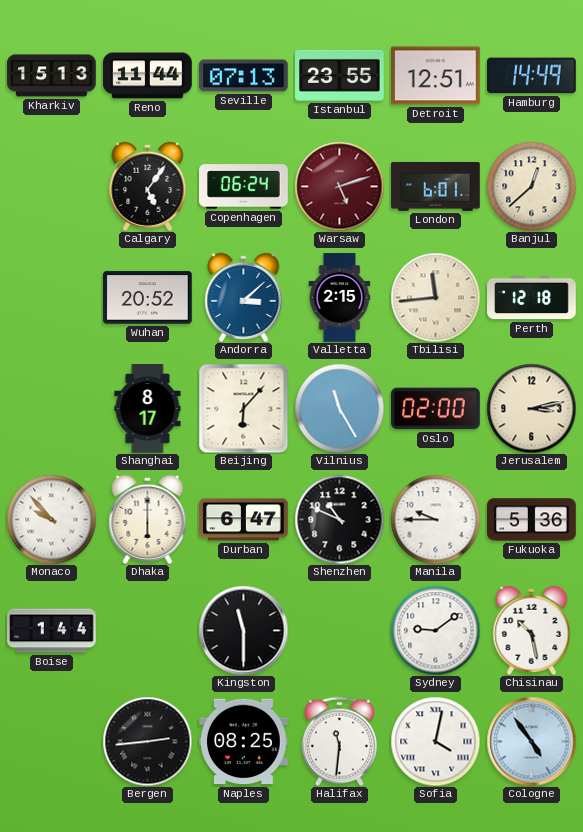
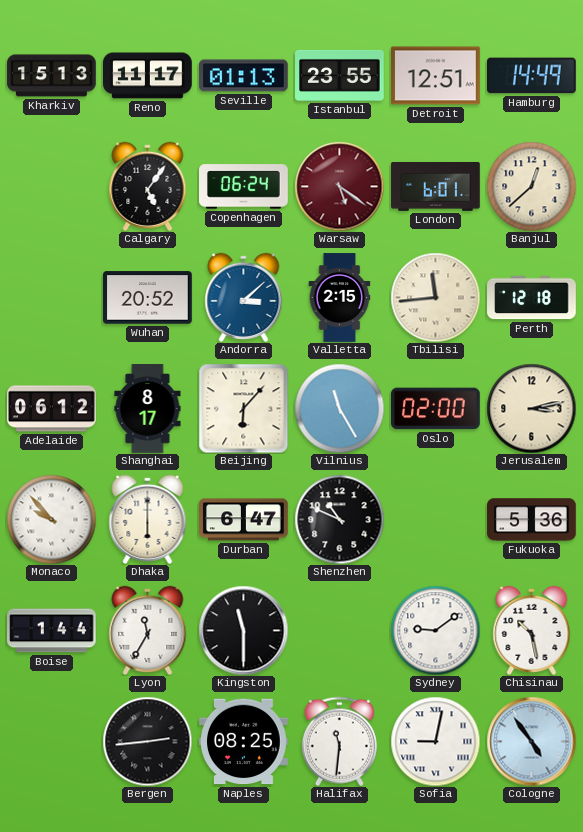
Reno: 11:44 -> 11:17 (148, 76)
Seville: 07:13 -> 01:13 (244, 76)
Warsaw: 5:12 -> 5:21 (339, 186)
Adelaide: none -> 06:12 (52, 409)
Manila: 9:45 -> none (435, 519)
Lyon: none -> 11:35 (148, 630)
Sofia: 4:02 -> 9:02 (435, 741)
